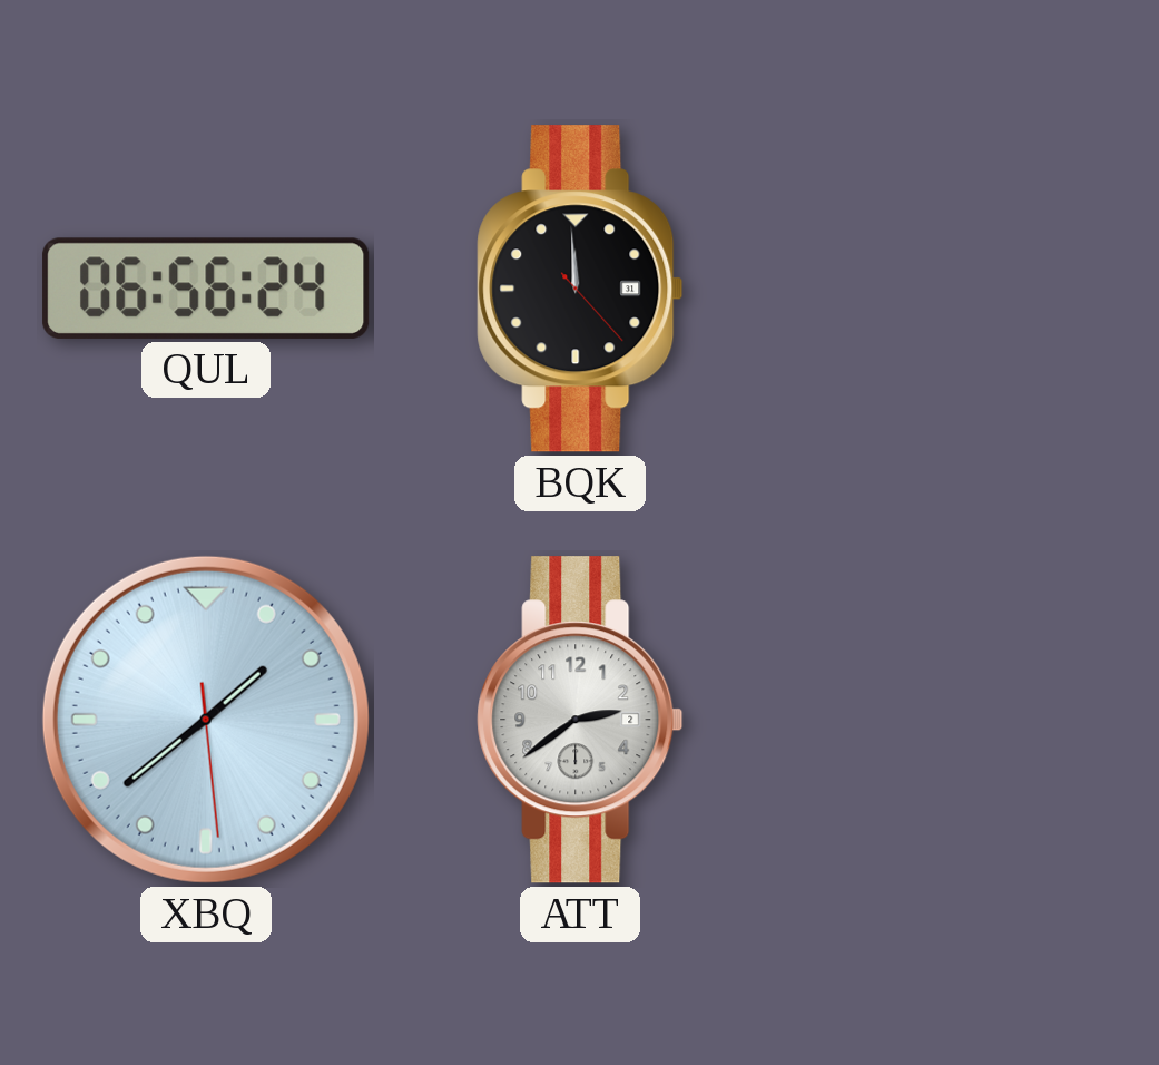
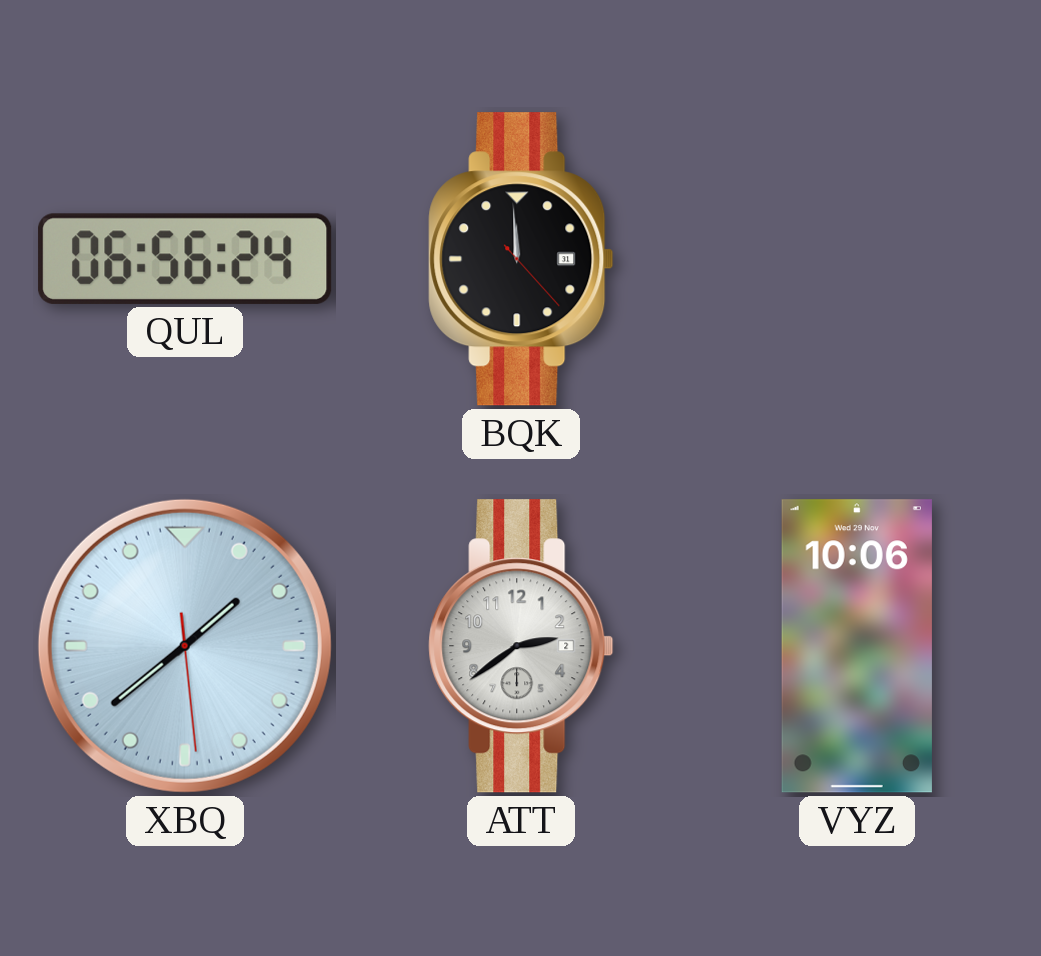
VYZ: none -> 10:06 (857, 646)
